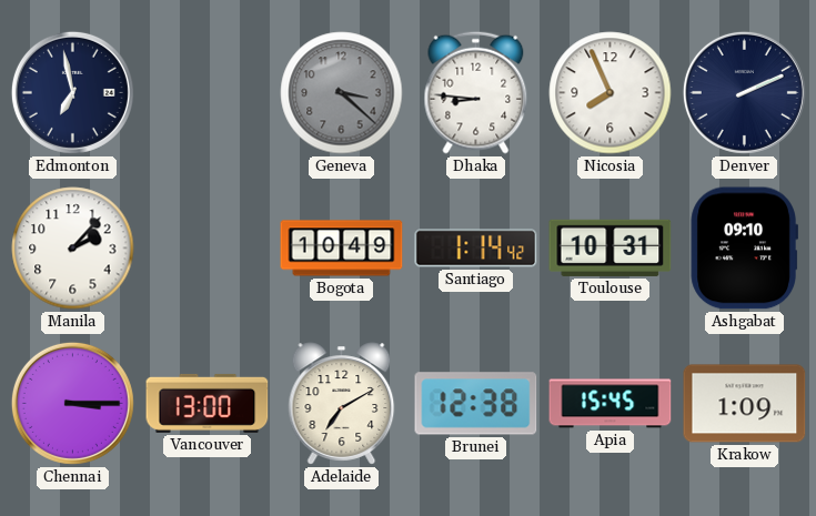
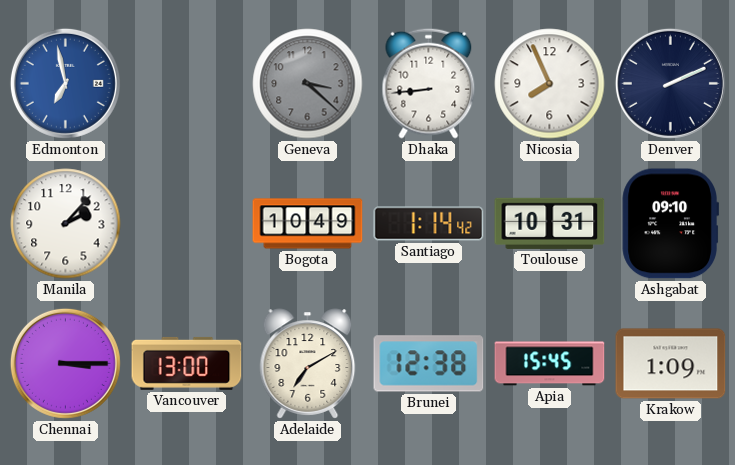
Edmonton dial: navy -> blue (65, 83)
Dhaka: 8:46 -> 8:44 (429, 83)
